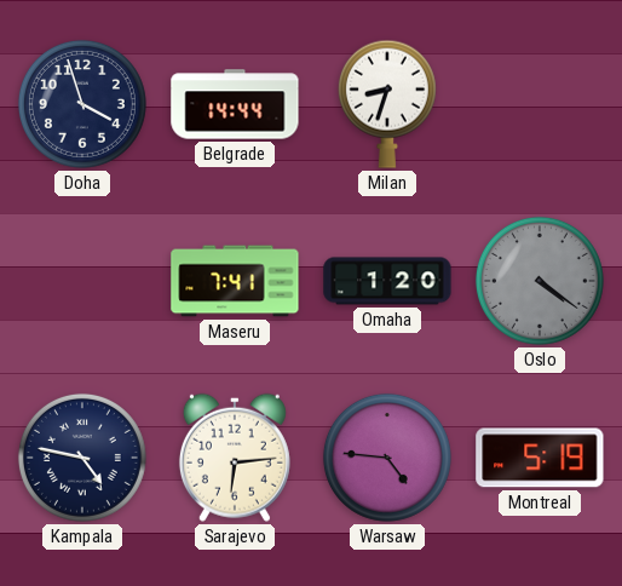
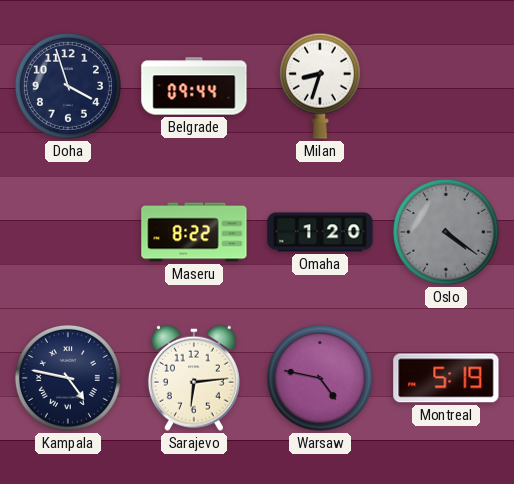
Belgrade: 14:44 -> 09:44 (194, 86)
Maseru: 7:41 -> 8:22 (194, 232)
Warsaw: 4:46 -> 4:47 (320, 378)
